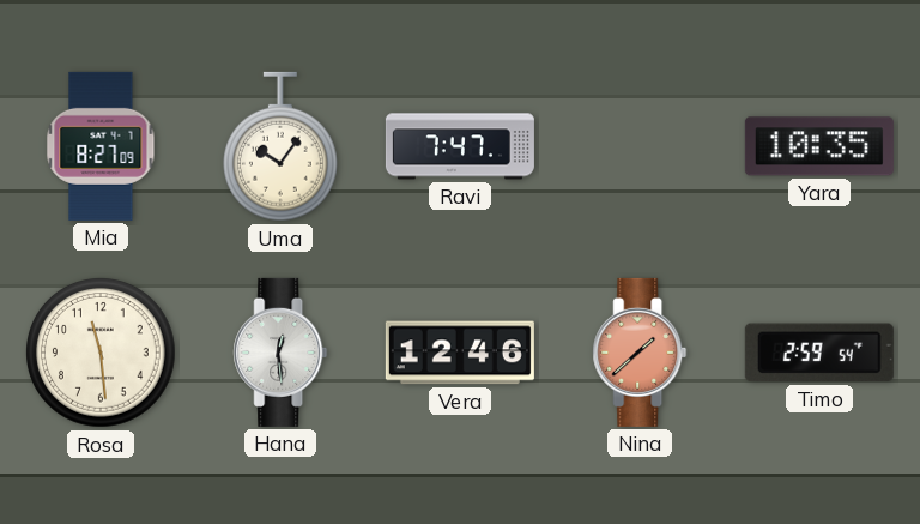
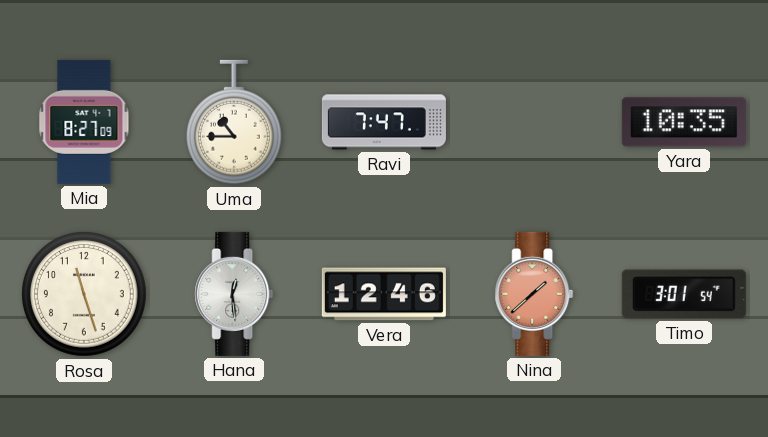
Uma: 10:06 -> 10:45 (234, 122)
Rosa: 11:29 -> 11:27 (85, 295)
Timo: 2:59 -> 3:01 (684, 294)
